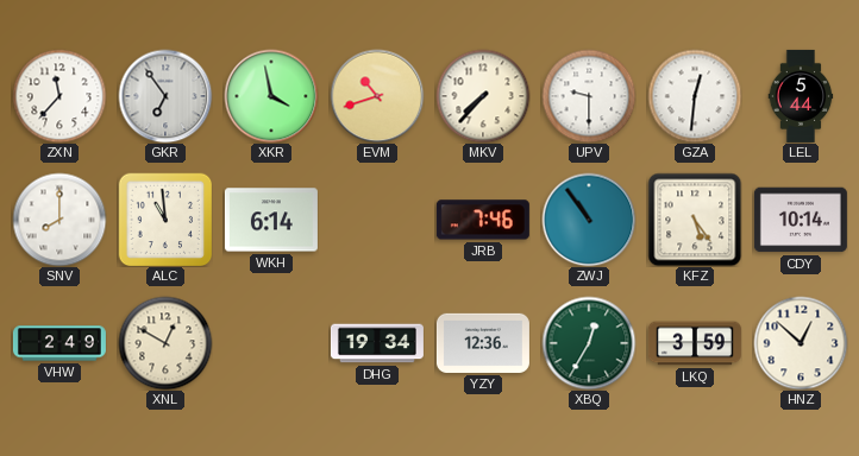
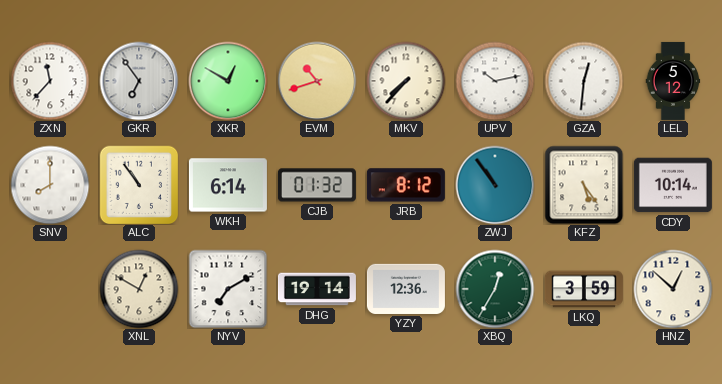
XKR: 3:58 -> 12:50 (228, 81)
UPV: 9:30 -> 10:13 (495, 81)
LEL: 5:44 -> 5:12 (673, 81)
ALC: 10:59 -> 10:54 (139, 185)
CJB: none -> 01:32 (317, 185)
JRB: 7:46 -> 8:12 (406, 185)
VHW: 2:49 -> none (59, 343)
NYV: none -> 7:10 (228, 289)
DHG: 19:34 -> 19:14 (317, 289)
